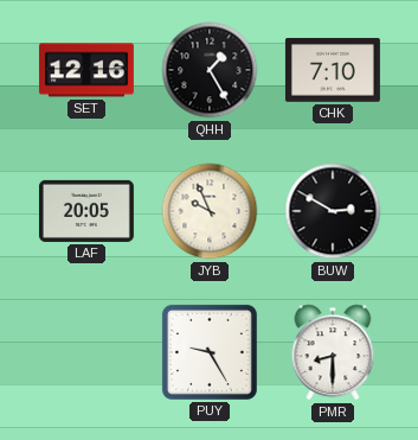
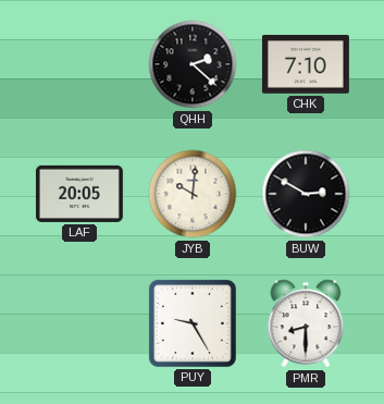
SET: 12:16 -> none (86, 70)
QHH: 1:25 -> 2:22 (193, 64)
JYB: 9:56 -> 10:01 (193, 194)
